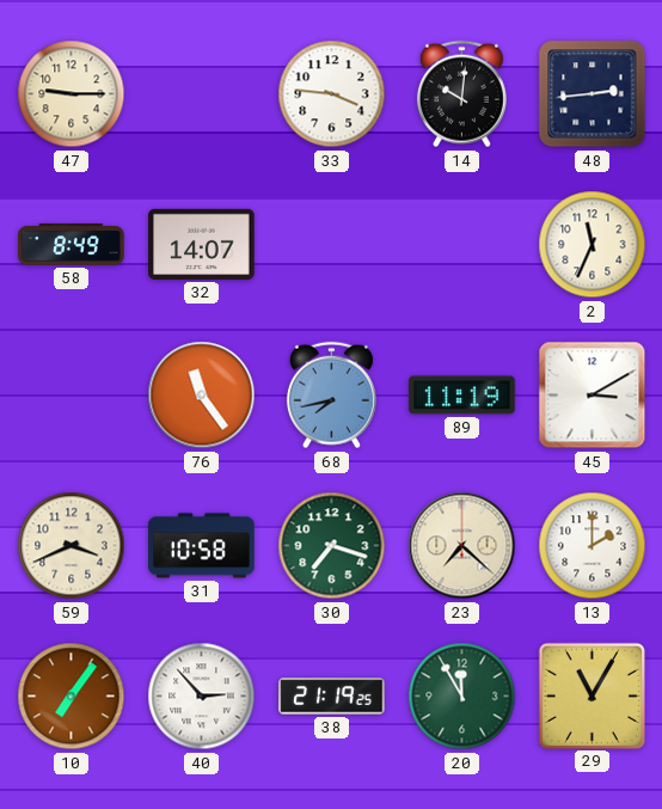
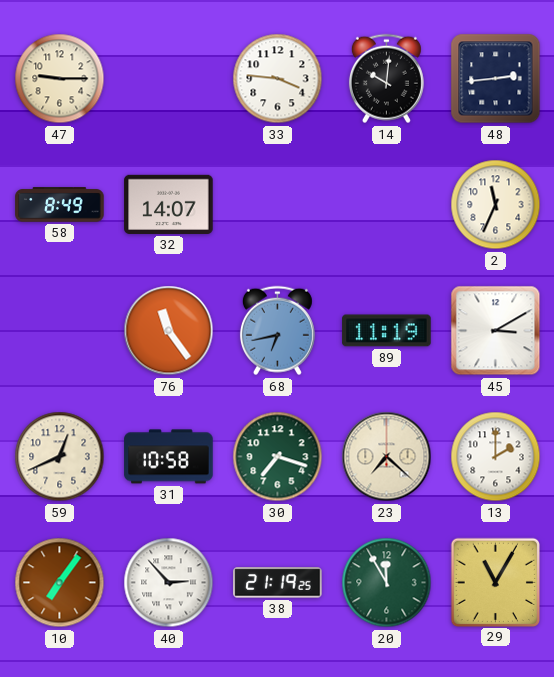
68: 7:43 -> 6:43 (277, 331)
59: 3:41 -> 12:41 (60, 457)
